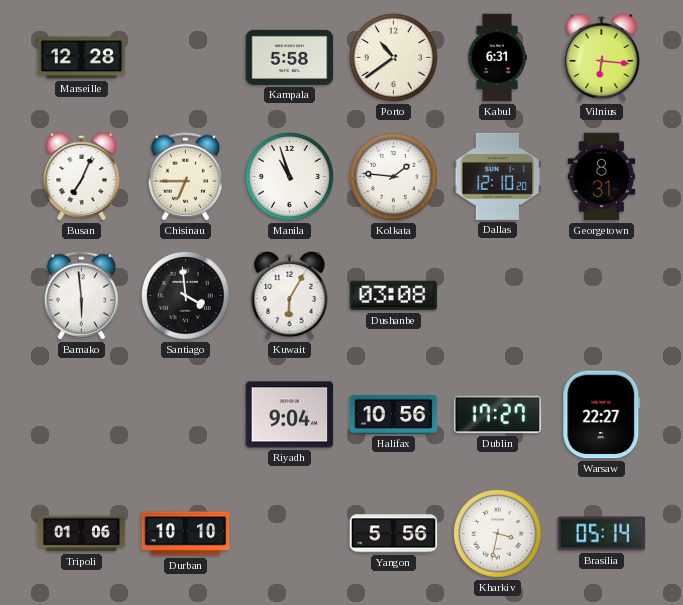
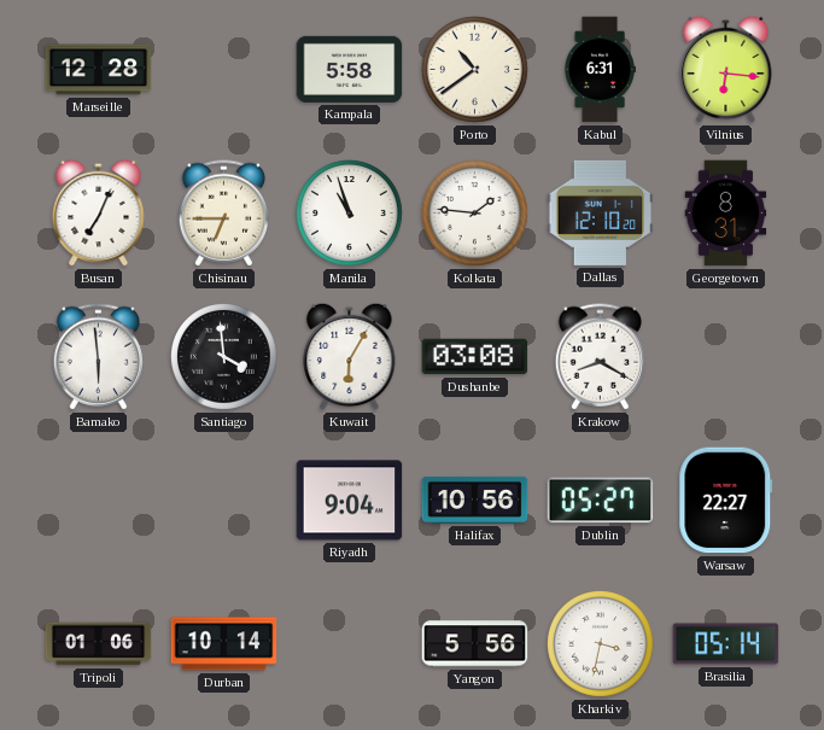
Krakow: none -> 8:20 (600, 357)
Dublin: 17:27 -> 05:27 (601, 501)
Durban: 10:10 -> 10:14 (224, 644)
